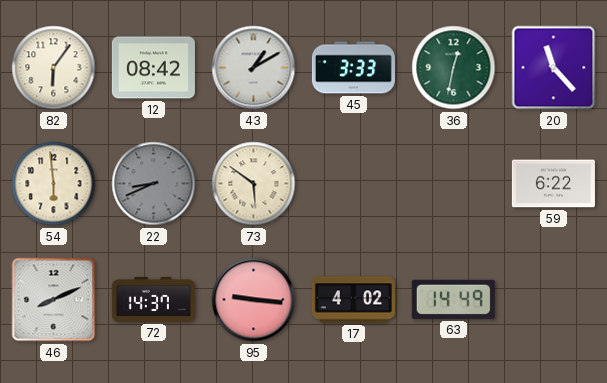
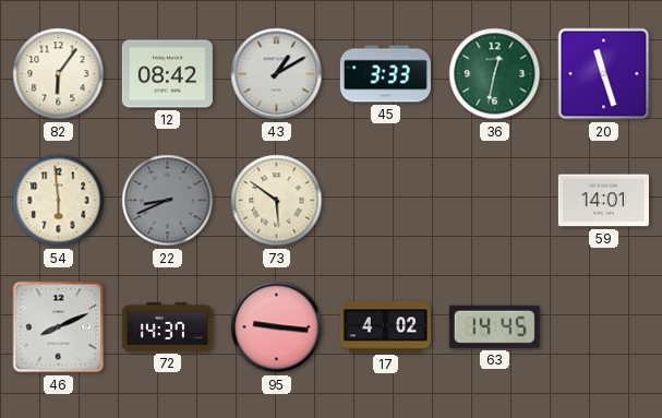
20: 11:23 -> 11:27 (604, 74)
59: 6:22 -> 14:01 (603, 201)
63: 14:49 -> 14:45 (494, 326)
